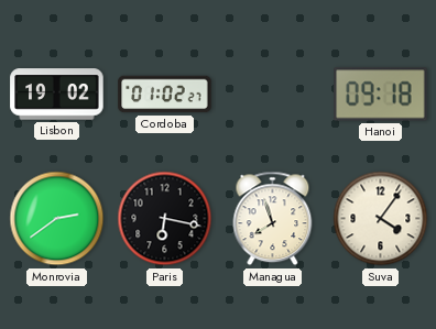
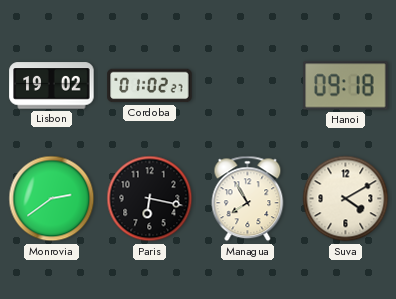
Managua: 7:57 -> 7:55 (248, 199)
Suva: 4:06 -> 4:10 (346, 199)
